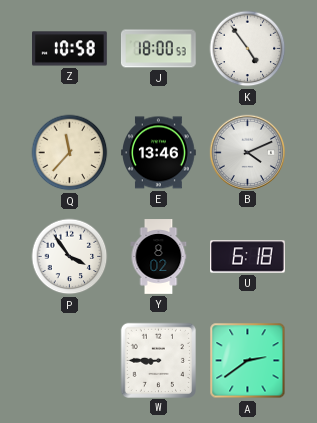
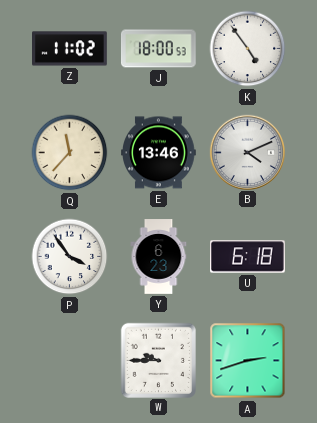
Z: 10:58 -> 11:02 (70, 49)
Y: 8:02 -> 6:23 (159, 257)
W: 8:45 -> 9:45 (158, 360)
A: 2:39 -> 2:42 (248, 361)
